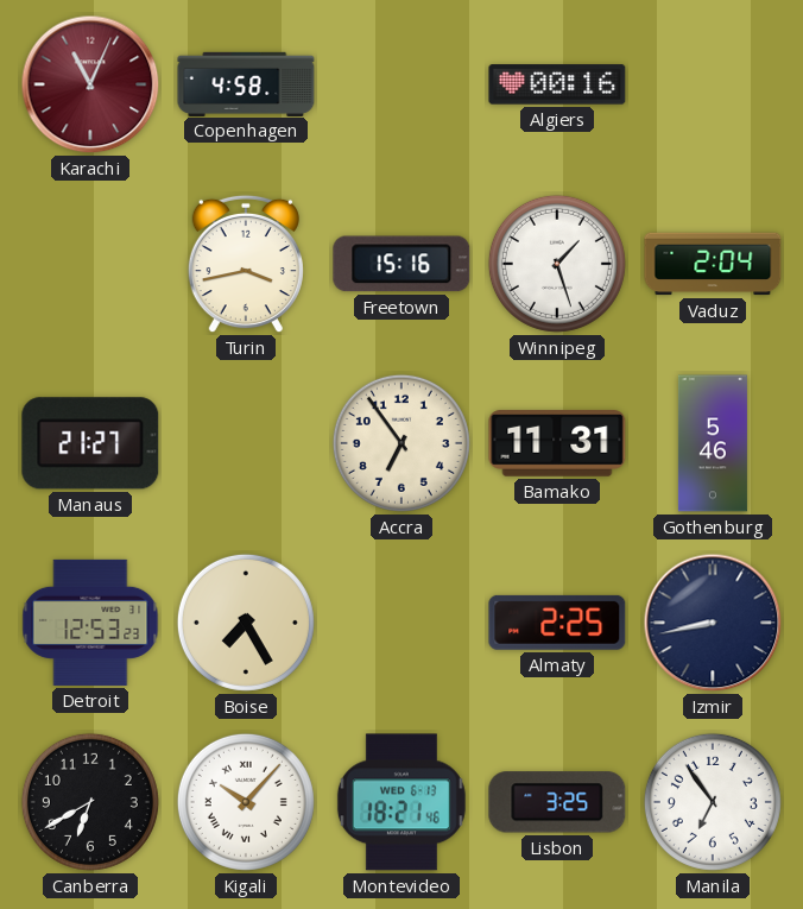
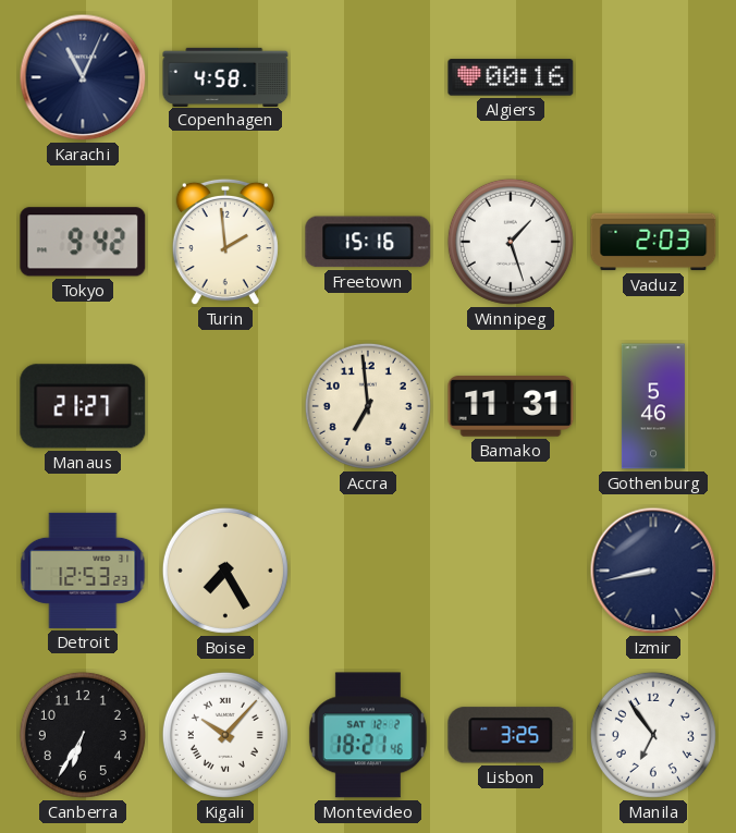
Karachi dial: burgundy -> navy (83, 77)
Tokyo: none -> 9:42 (83, 242)
Turin: 3:43 -> 1:59 (225, 242)
Vaduz: 2:04 -> 2:03 (653, 242)
Accra: 6:54 -> 6:59 (368, 406)
Almaty: 2:25 -> none (557, 623)
Canberra: 6:40 -> 6:35 (83, 735)
Montevideo date: WED 6-13 -> SAT 12-2 (368, 735)
